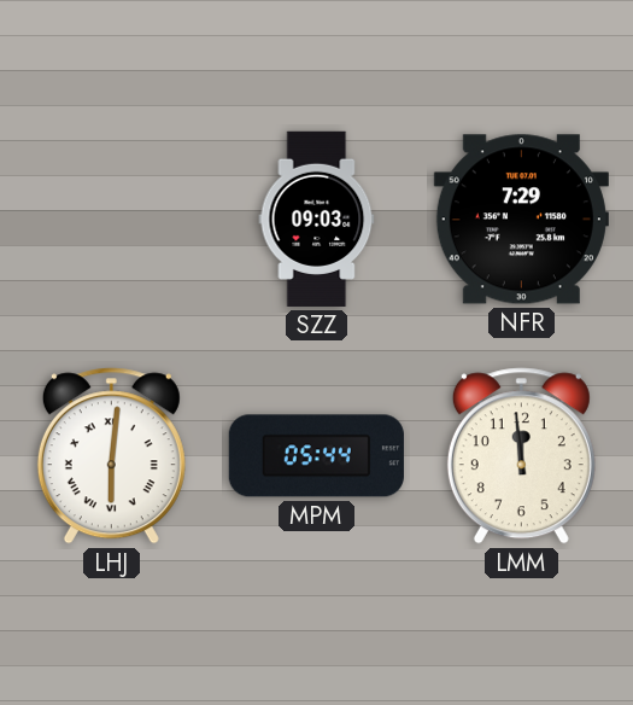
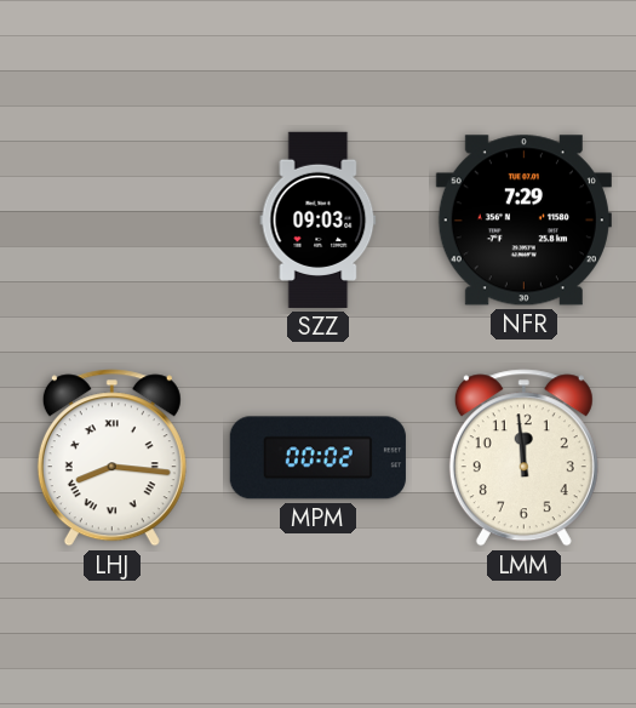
LHJ: 6:01 -> 8:16 (111, 458)
MPM: 05:44 -> 00:02 (317, 458)
